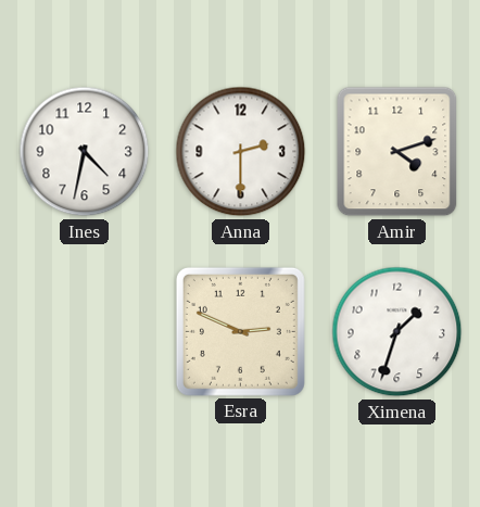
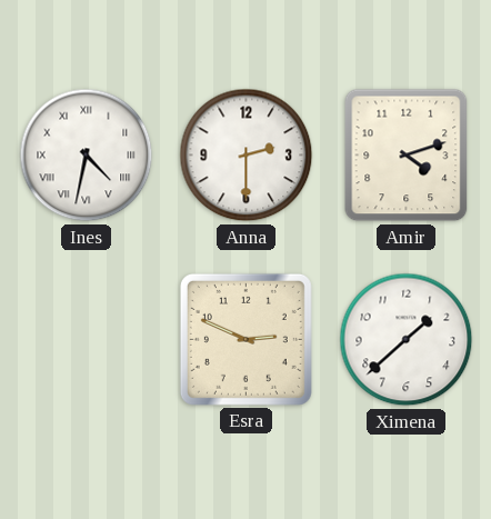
Ines numerals: Arabic -> Roman (87, 156)
Ximena: 1:33 -> 1:38 (407, 340)
